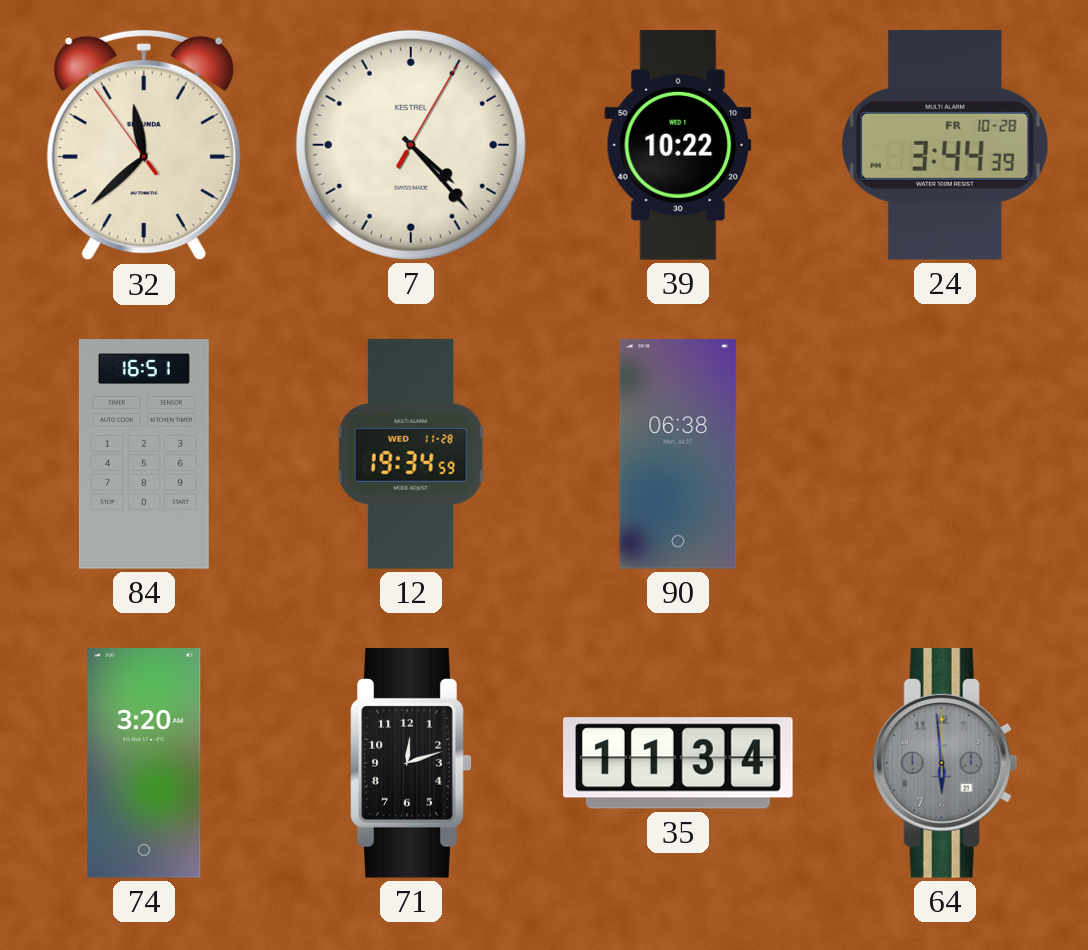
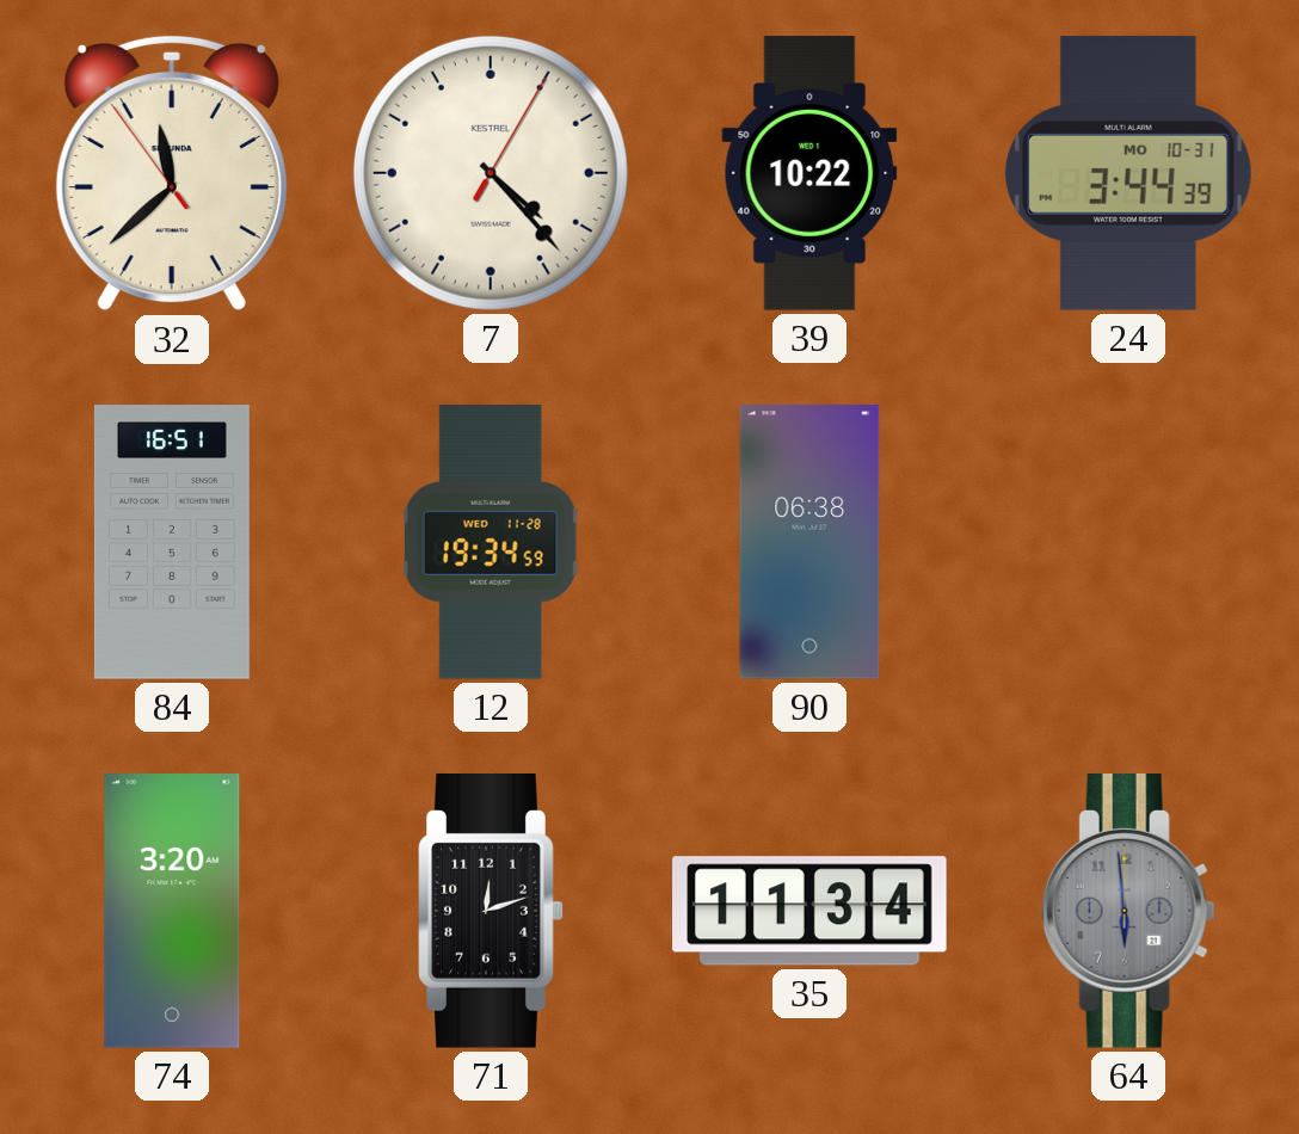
24 date: FR 10-28 -> MO 10-31 (1128, 173)
